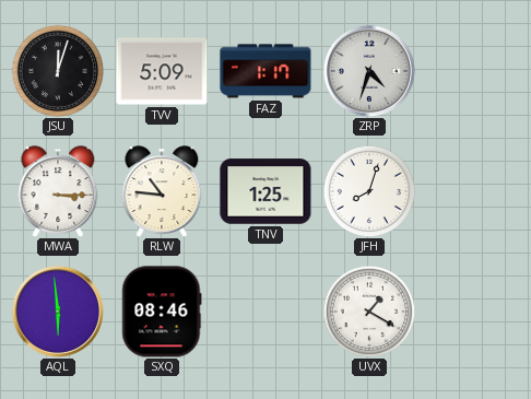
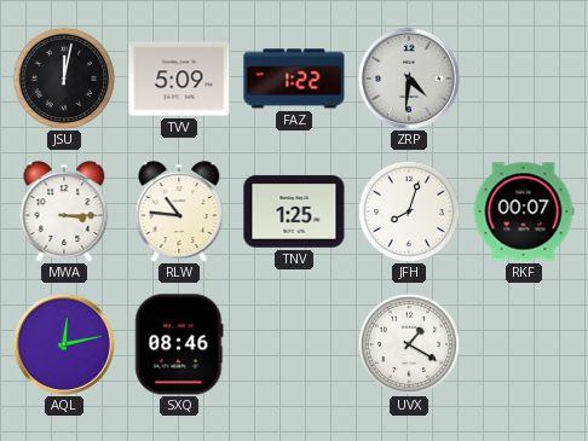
JSU: 12:03 -> 12:02 (64, 79)
FAZ: 1:17 -> 1:22 (294, 79)
ZRP: 4:33 -> 4:31 (409, 79)
RKF: none -> 00:07 (524, 211)
AQL: 5:59 -> 12:13 (64, 344)
